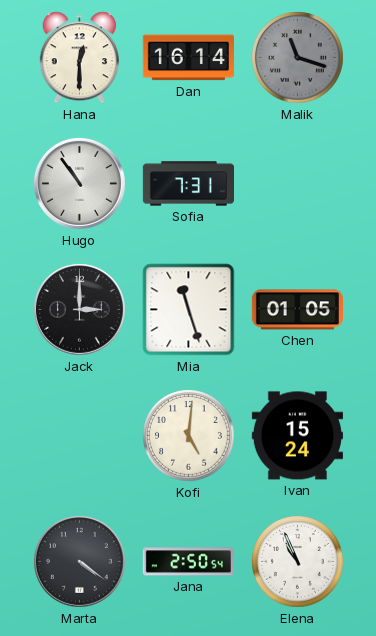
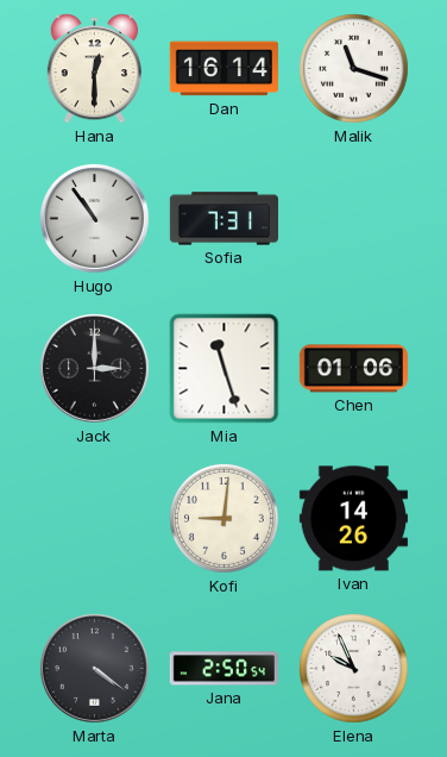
Malik dial: grey -> white (354, 69)
Chen: 01:05 -> 01:06 (353, 369)
Kofi: 5:01 -> 9:01 (225, 519)
Ivan: 15:24 -> 14:26 (353, 519)
Elena: 10:56 -> 9:56 (354, 669)
